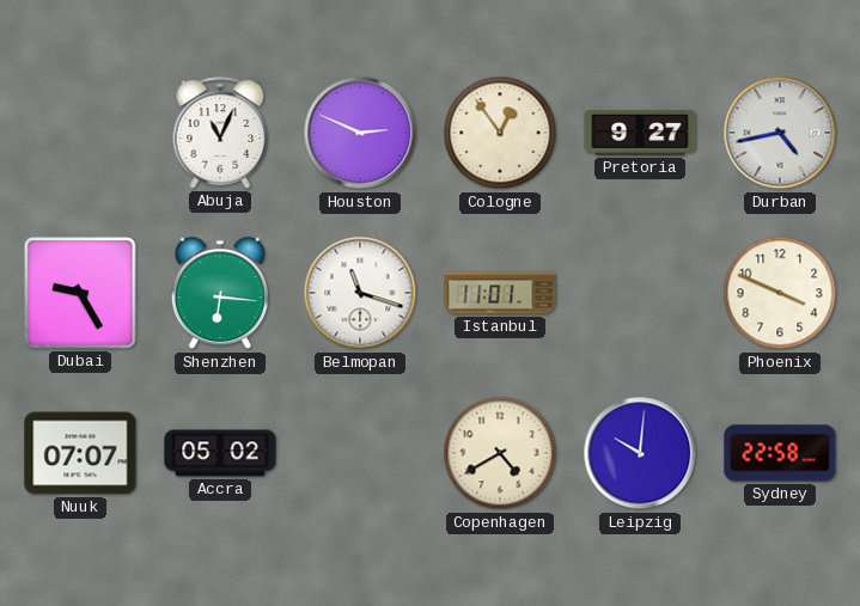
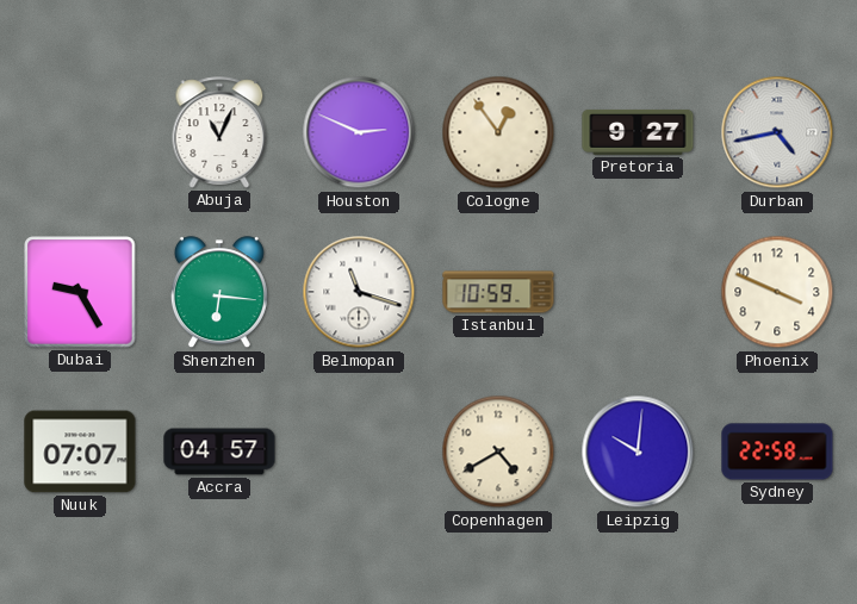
Istanbul: 11:01 -> 10:59 (498, 292)
Accra: 05:02 -> 04:57 (219, 452)
